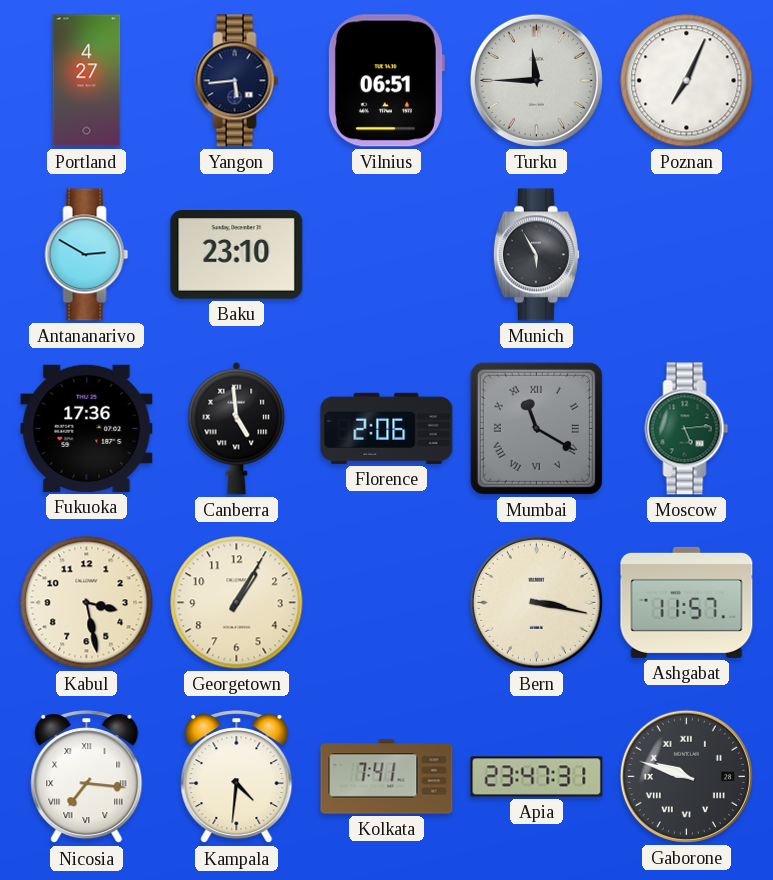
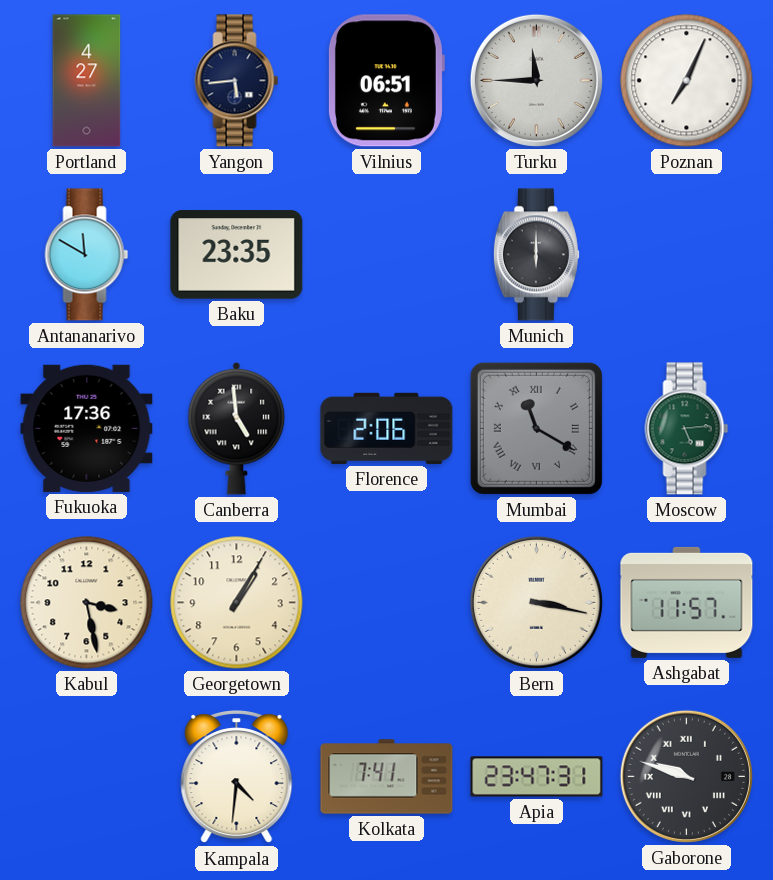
Antananarivo: 2:50 -> 11:50 (87, 255)
Baku: 23:10 -> 23:35 (237, 255)
Munich: 5:55 -> 6:00 (536, 255)
Nicosia: 7:16 -> none (87, 777)
